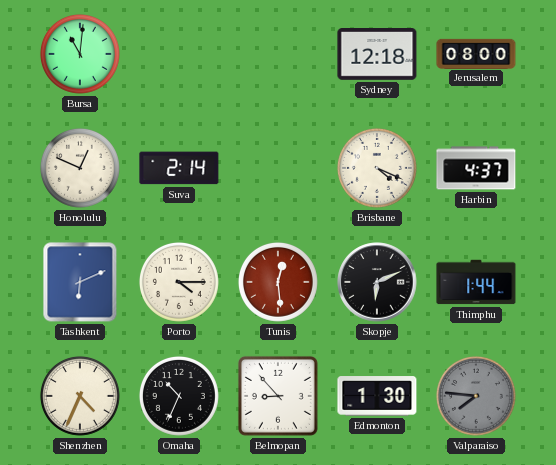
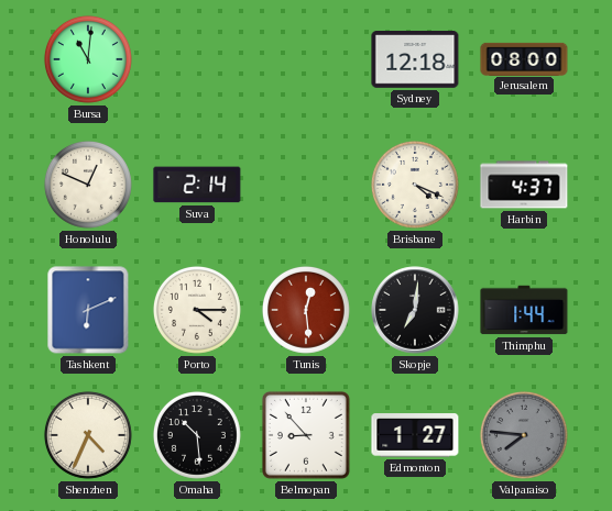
Skopje: 6:11 -> 7:01 (415, 310)
Omaha: 10:34 -> 10:29 (197, 435)
Edmonton: 1:30 -> 1:27 (415, 435)
